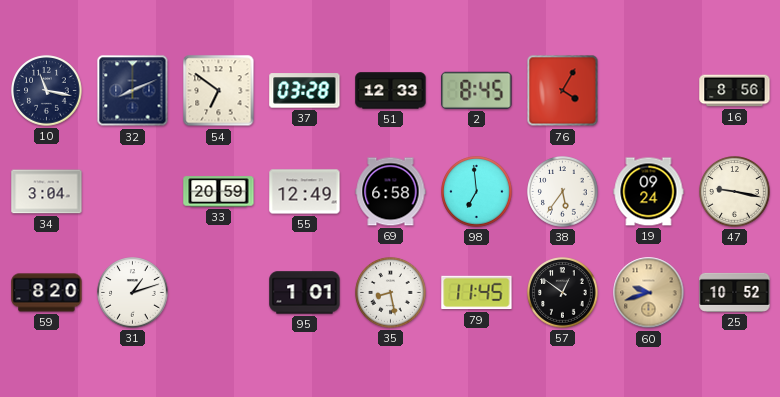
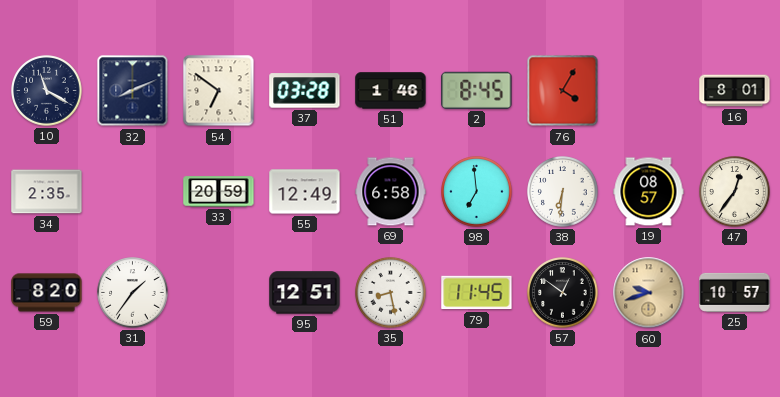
10: 11:17 -> 11:20 (47, 91)
51: 12:33 -> 1:46 (391, 91)
16: 8:56 -> 8:01 (735, 91)
34: 3:04 -> 2:35 (47, 192)
38: 5:36 -> 6:31 (563, 192)
19: 09:24 -> 08:57 (649, 192)
47: 9:17 -> 12:36 (735, 192)
31: 1:12 -> 1:36 (133, 293)
95: 1:01 -> 12:51 (305, 293)
25: 10:52 -> 10:57 (735, 292)
